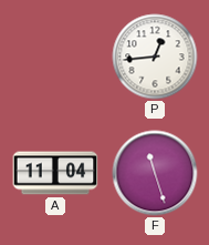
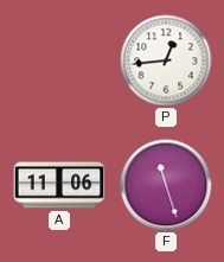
A: 11:04 -> 11:06 (59, 185)
